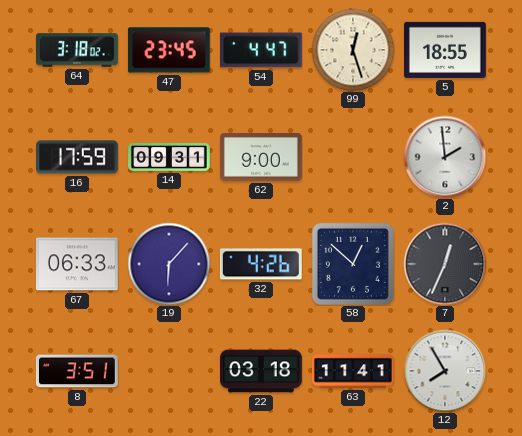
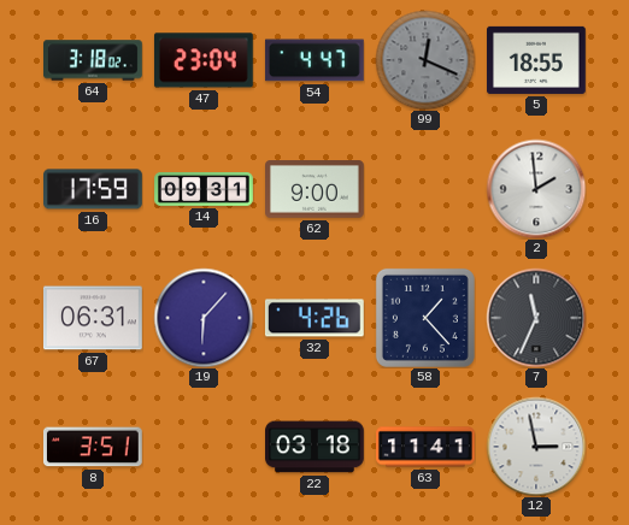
47: 23:45 -> 23:04 (204, 60)
99: 12:27 -> 12:19 (425, 60)
99 dial: cream -> grey (425, 60)
67: 06:33 -> 06:31 (93, 318)
58: 12:52 -> 1:23 (425, 318)
7: 12:34 -> 11:34 (536, 318)
12: 7:55 -> 2:58 (536, 447)
